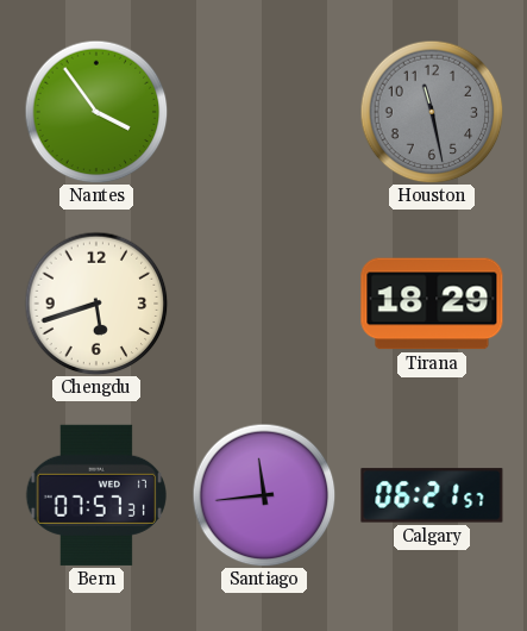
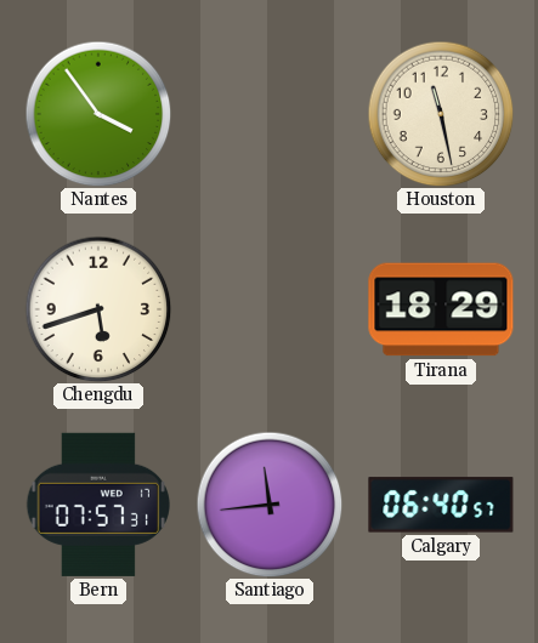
Houston dial: grey -> cream (441, 114)
Calgary: 06:21 -> 06:40 (441, 505)
